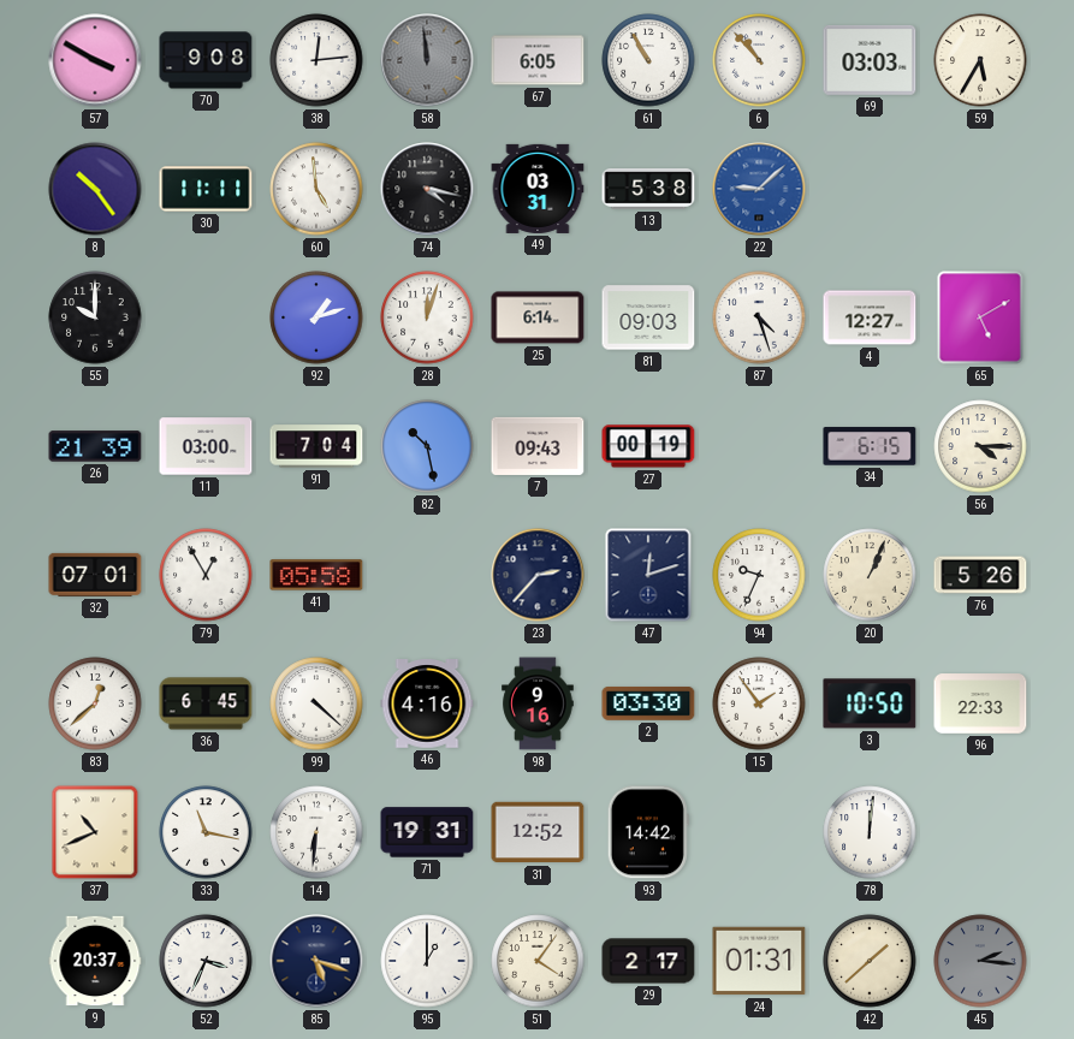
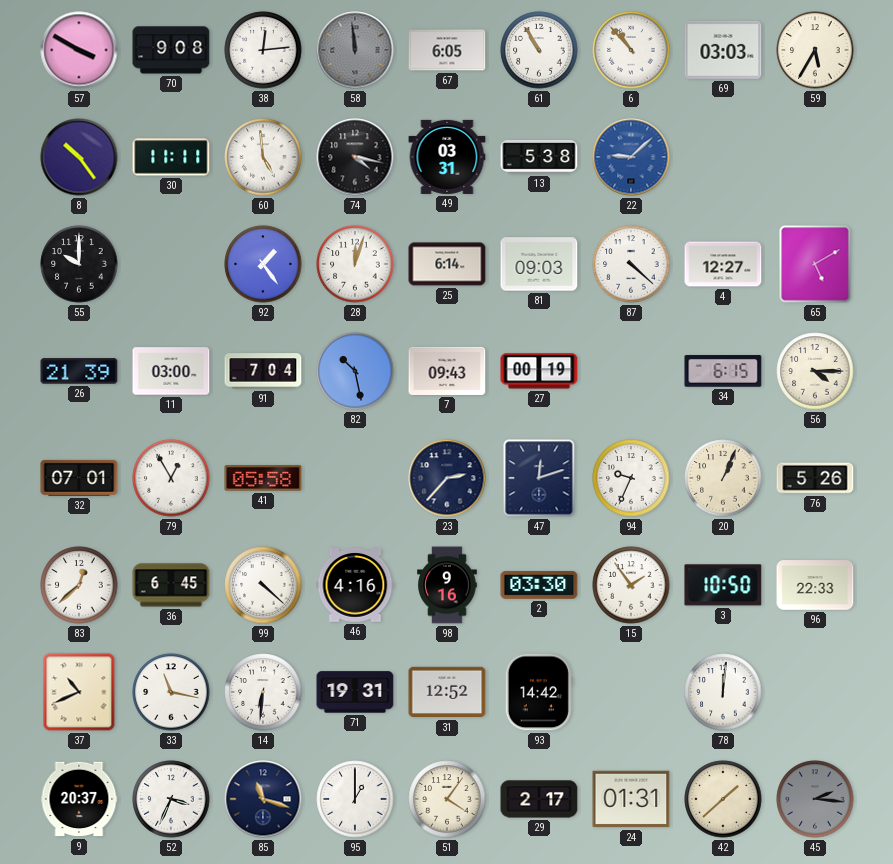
92: 1:12 -> 1:24 (263, 264)
87: 4:27 -> 4:22 (631, 264)
85: 5:18 -> 11:18 (263, 799)
